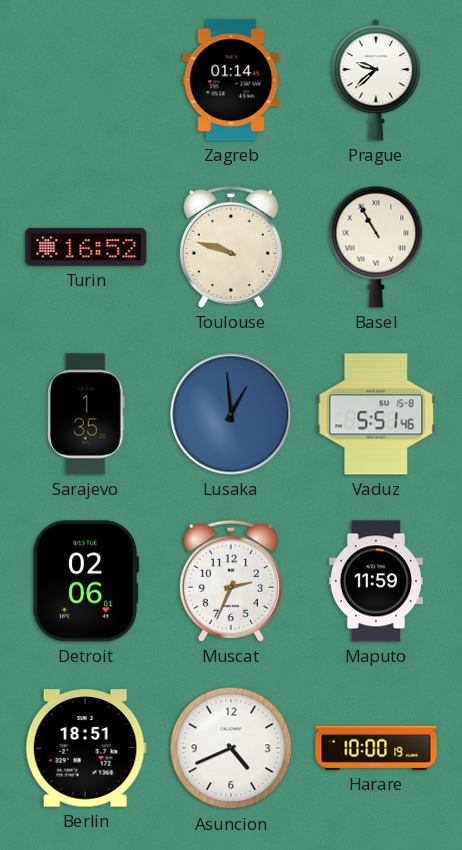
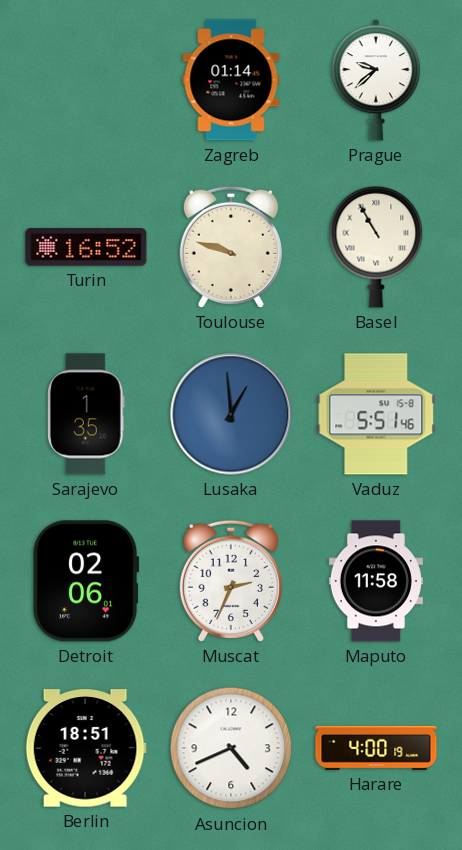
Maputo: 11:59 -> 11:58 (376, 581)
Harare: 10:00 -> 4:00 (376, 748)
